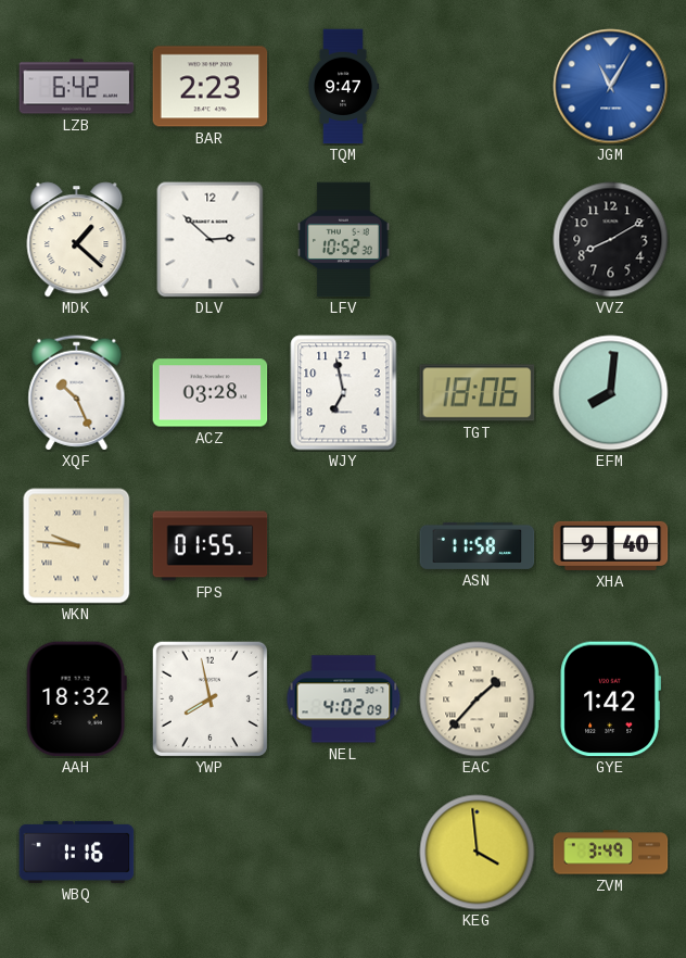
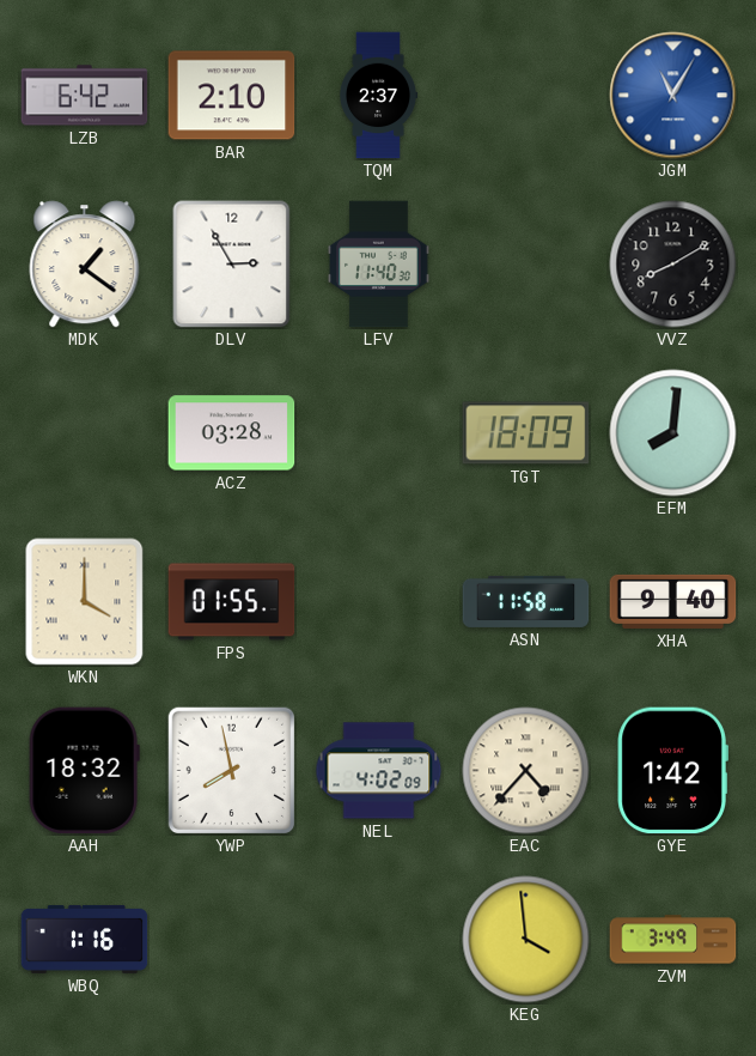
BAR: 2:23 -> 2:10 (232, 96)
TQM: 9:47 -> 2:37 (378, 96)
MDK: 1:22 -> 1:21 (85, 265)
DLV: 2:52 -> 2:55 (232, 265)
LFV: 10:52 -> 11:40 (379, 265)
XQF: 10:26 -> none (77, 393)
WJY: 6:58 -> none (344, 393)
TGT: 18:06 -> 18:09 (526, 433)
WKN: 9:46 -> 4:00 (85, 602)
EAC: 1:37 -> 4:37 (526, 771)
